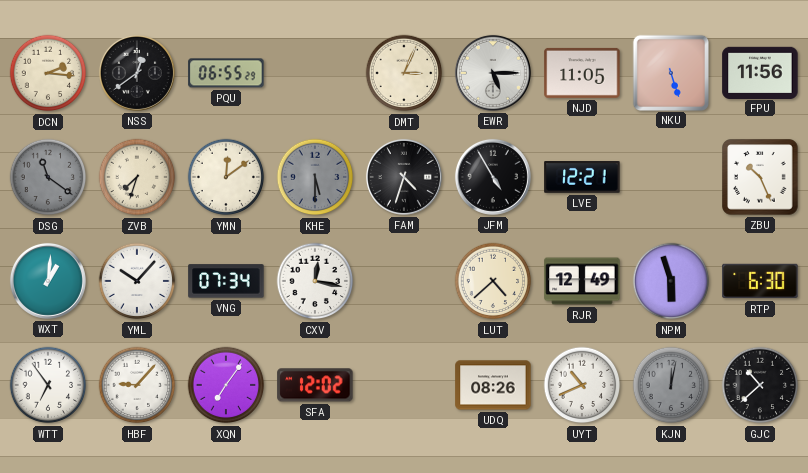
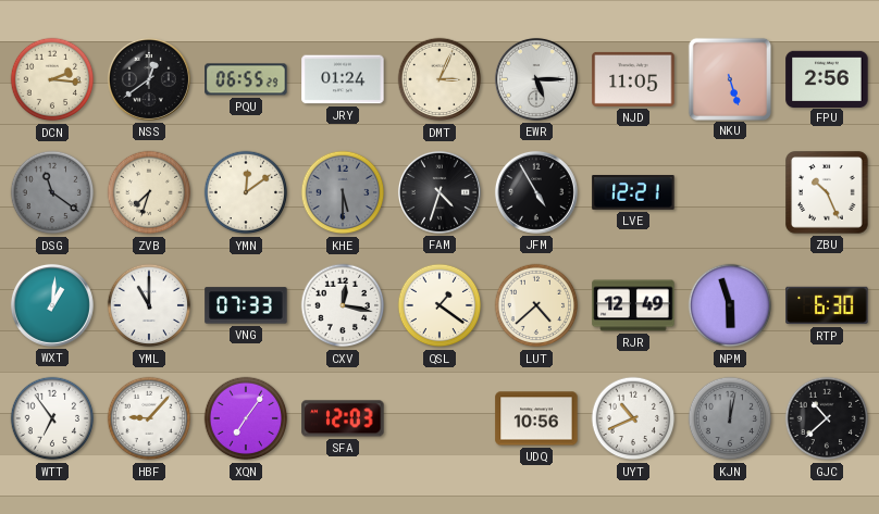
JRY: none -> 01:24 (343, 79)
FPU: 11:56 -> 2:56 (827, 78)
YML: 10:07 -> 11:00 (149, 305)
VNG: 07:34 -> 07:33 (246, 305)
QSL: none -> 1:21 (439, 305)
SFA: 12:02 -> 12:03 (343, 418)
UDQ: 08:26 -> 10:56 (536, 418)
